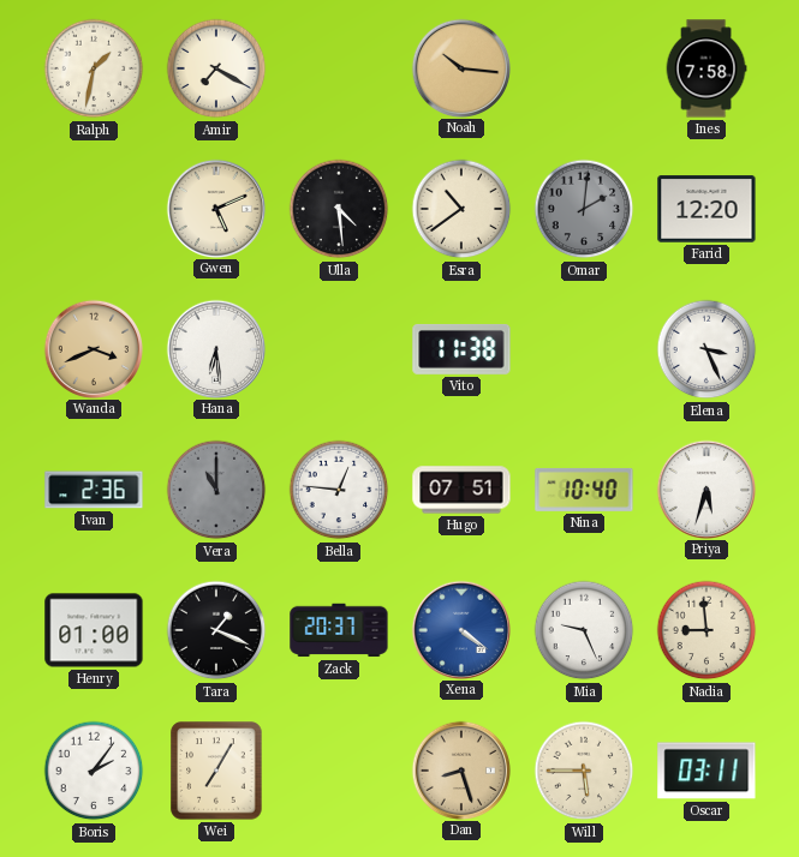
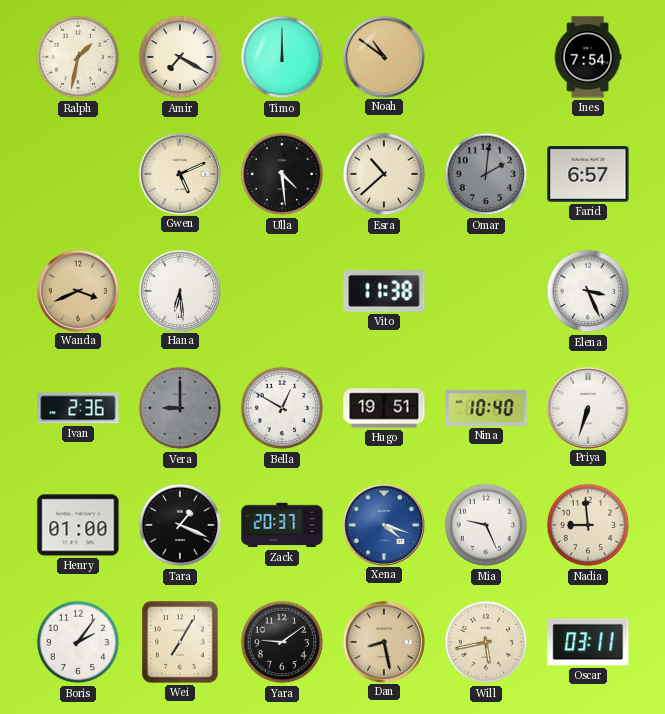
Timo: none -> 12:00 (282, 57)
Noah: 10:16 -> 10:51 (383, 56)
Ines: 7:58 -> 7:54 (588, 57)
Esra: 10:39 -> 10:38 (384, 174)
Farid: 12:20 -> 6:57 (588, 174)
Vera: 11:00 -> 9:00 (180, 408)
Bella: 12:46 -> 12:50 (282, 408)
Hugo: 07:51 -> 19:51 (384, 408)
Priya: 5:33 -> 6:33 (587, 407)
Xena: 4:21 -> 4:18 (383, 524)
Yara: none -> 9:09 (282, 642)
Dan: 8:27 -> 8:28 (383, 641)
Will: 5:45 -> 5:43 (486, 642)
